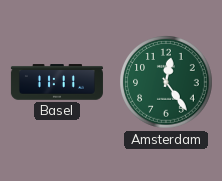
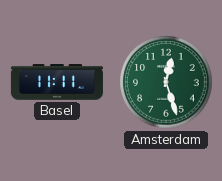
Amsterdam: 12:24 -> 12:27 (166, 82)
